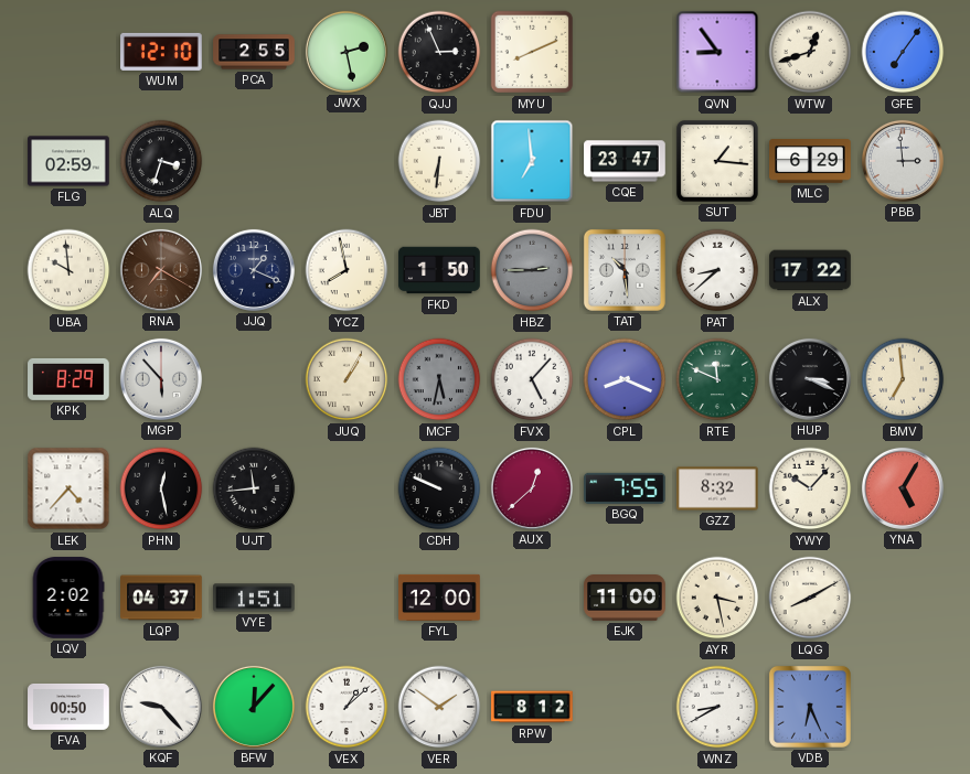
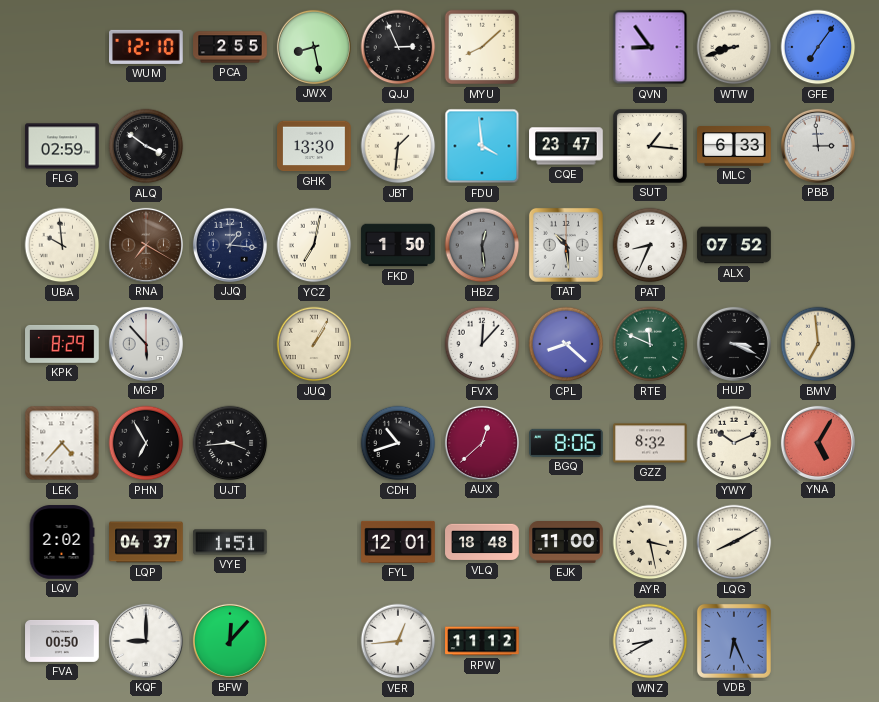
JWX: 2:28 -> 8:28 (314, 47)
MYU: 8:11 -> 8:08 (482, 47)
WTW: 12:42 -> 8:42 (734, 47)
ALQ: 3:33 -> 3:51 (146, 146)
GHK: none -> 13:30 (314, 146)
JBT: 6:31 -> 1:31 (398, 146)
FDU: 6:59 -> 3:59 (482, 146)
MLC: 6:29 -> 6:33 (734, 146)
JJQ: 1:19 -> 1:16 (230, 245)
YCZ: 7:58 -> 7:02 (314, 245)
HBZ: 2:45 -> 12:29 (482, 245)
PAT: 8:38 -> 8:34 (650, 245)
ALX: 17:22 -> 07:52 (734, 245)
MCF: 5:32 -> none (439, 379)
FVX: 5:07 -> 12:07 (482, 344)
CPL: 8:19 -> 8:22 (566, 344)
PHN: 12:28 -> 6:55 (146, 443)
UJT: 11:44 -> 3:44 (230, 443)
CDH: 9:49 -> 10:42 (398, 443)
BGQ: 7:55 -> 8:06 (567, 443)
YWY: 10:07 -> 10:11 (734, 443)
FYL: 12:00 -> 12:01 (398, 542)
VLQ: none -> 18:48 (482, 542)
KQF: 9:23 -> 9:00 (146, 641)
VEX: 1:08 -> none (347, 707)
VER: 1:51 -> 12:44 (398, 641)
RPW: 8:12 -> 11:12 (482, 641)
